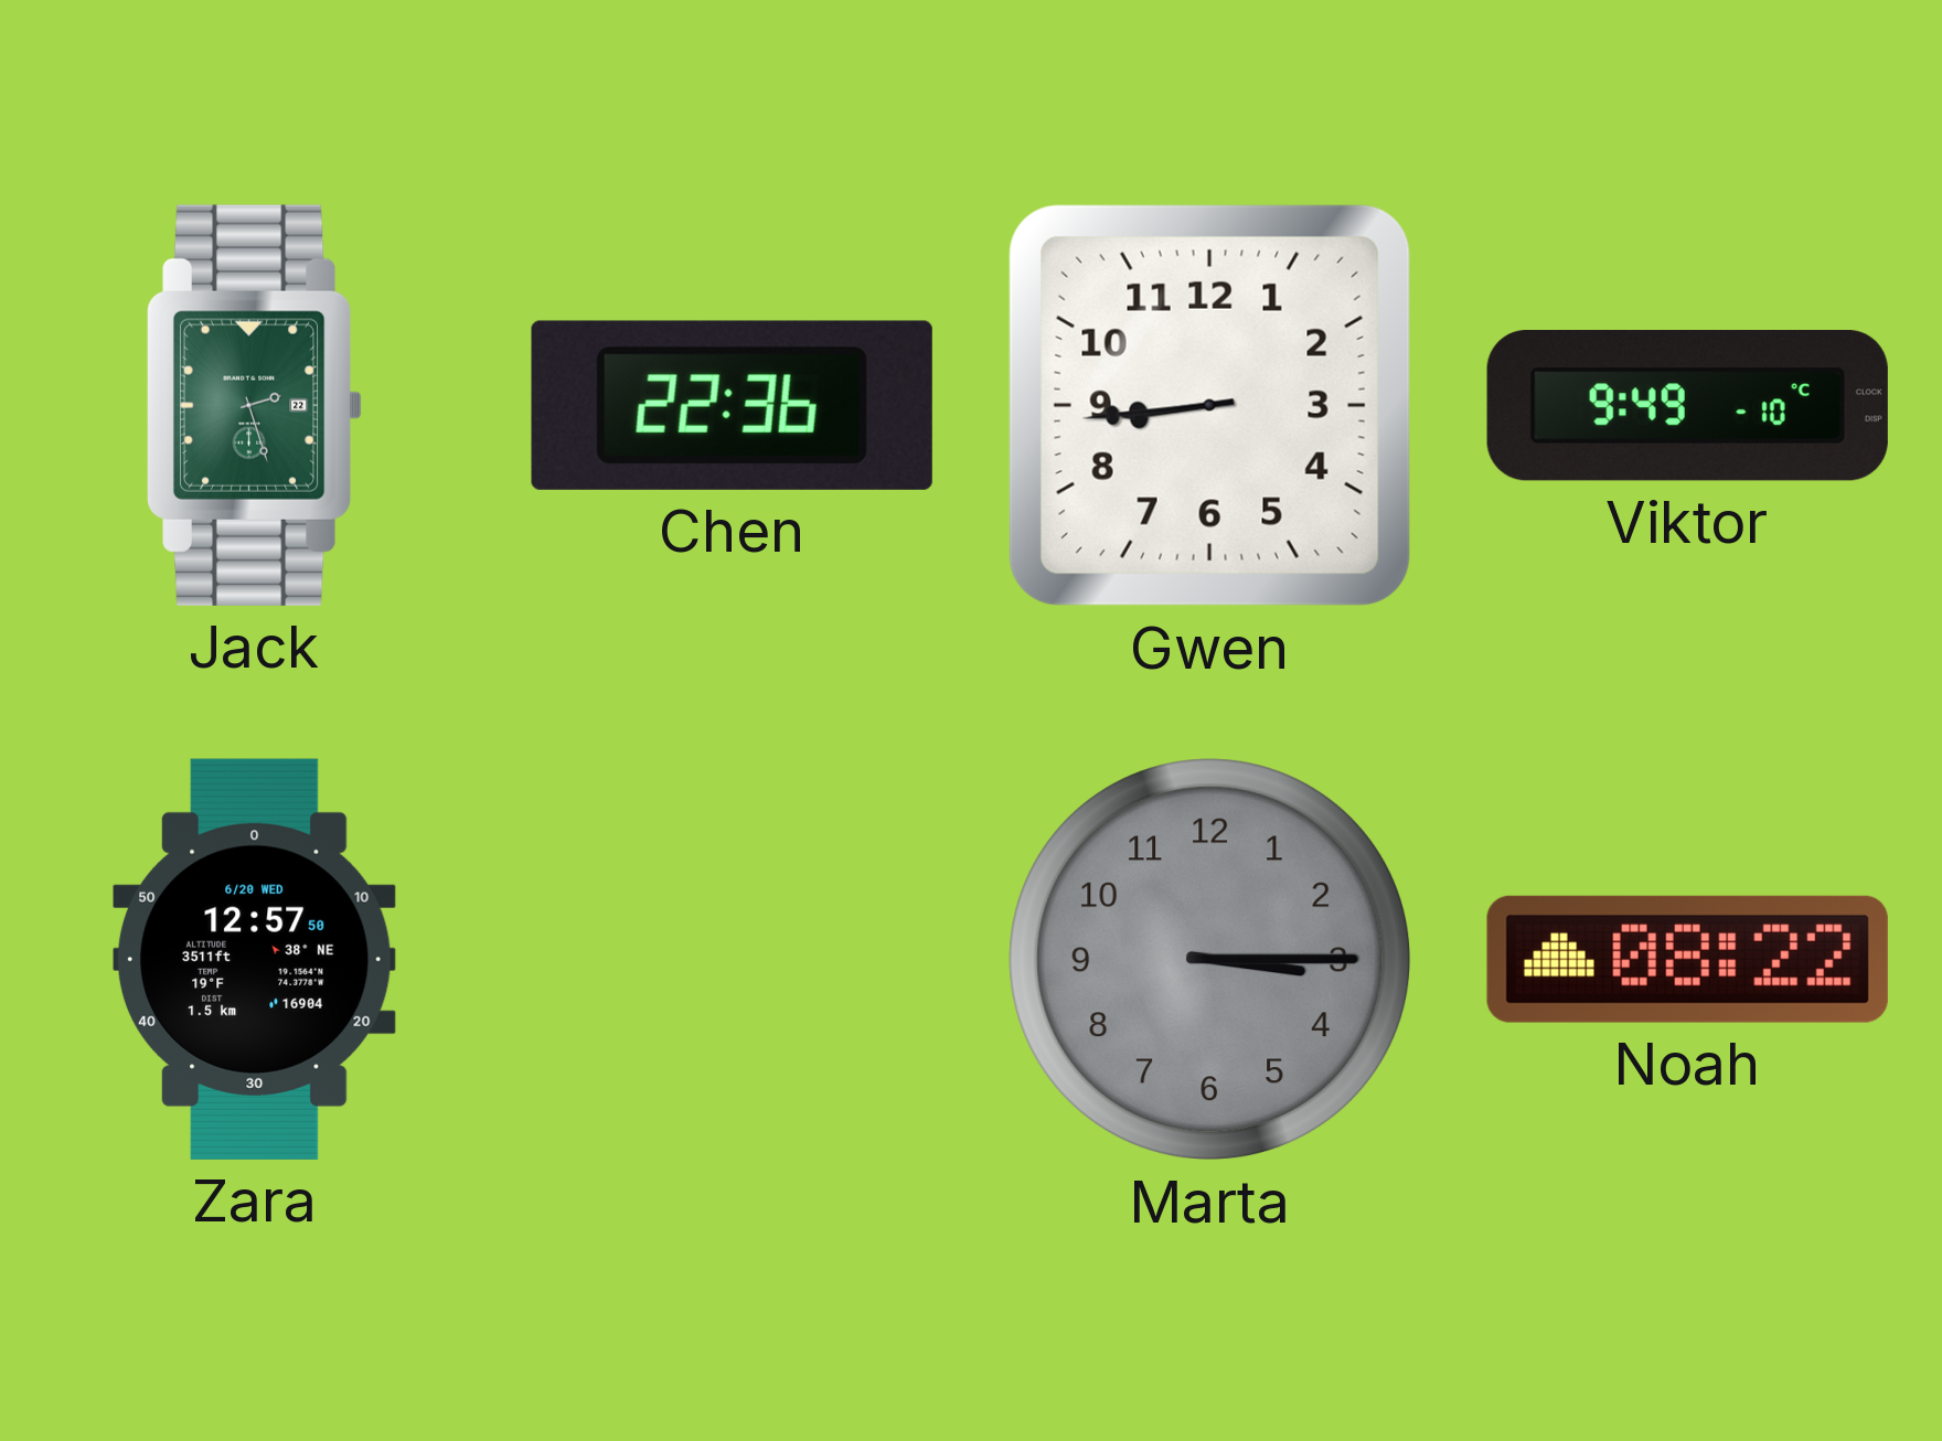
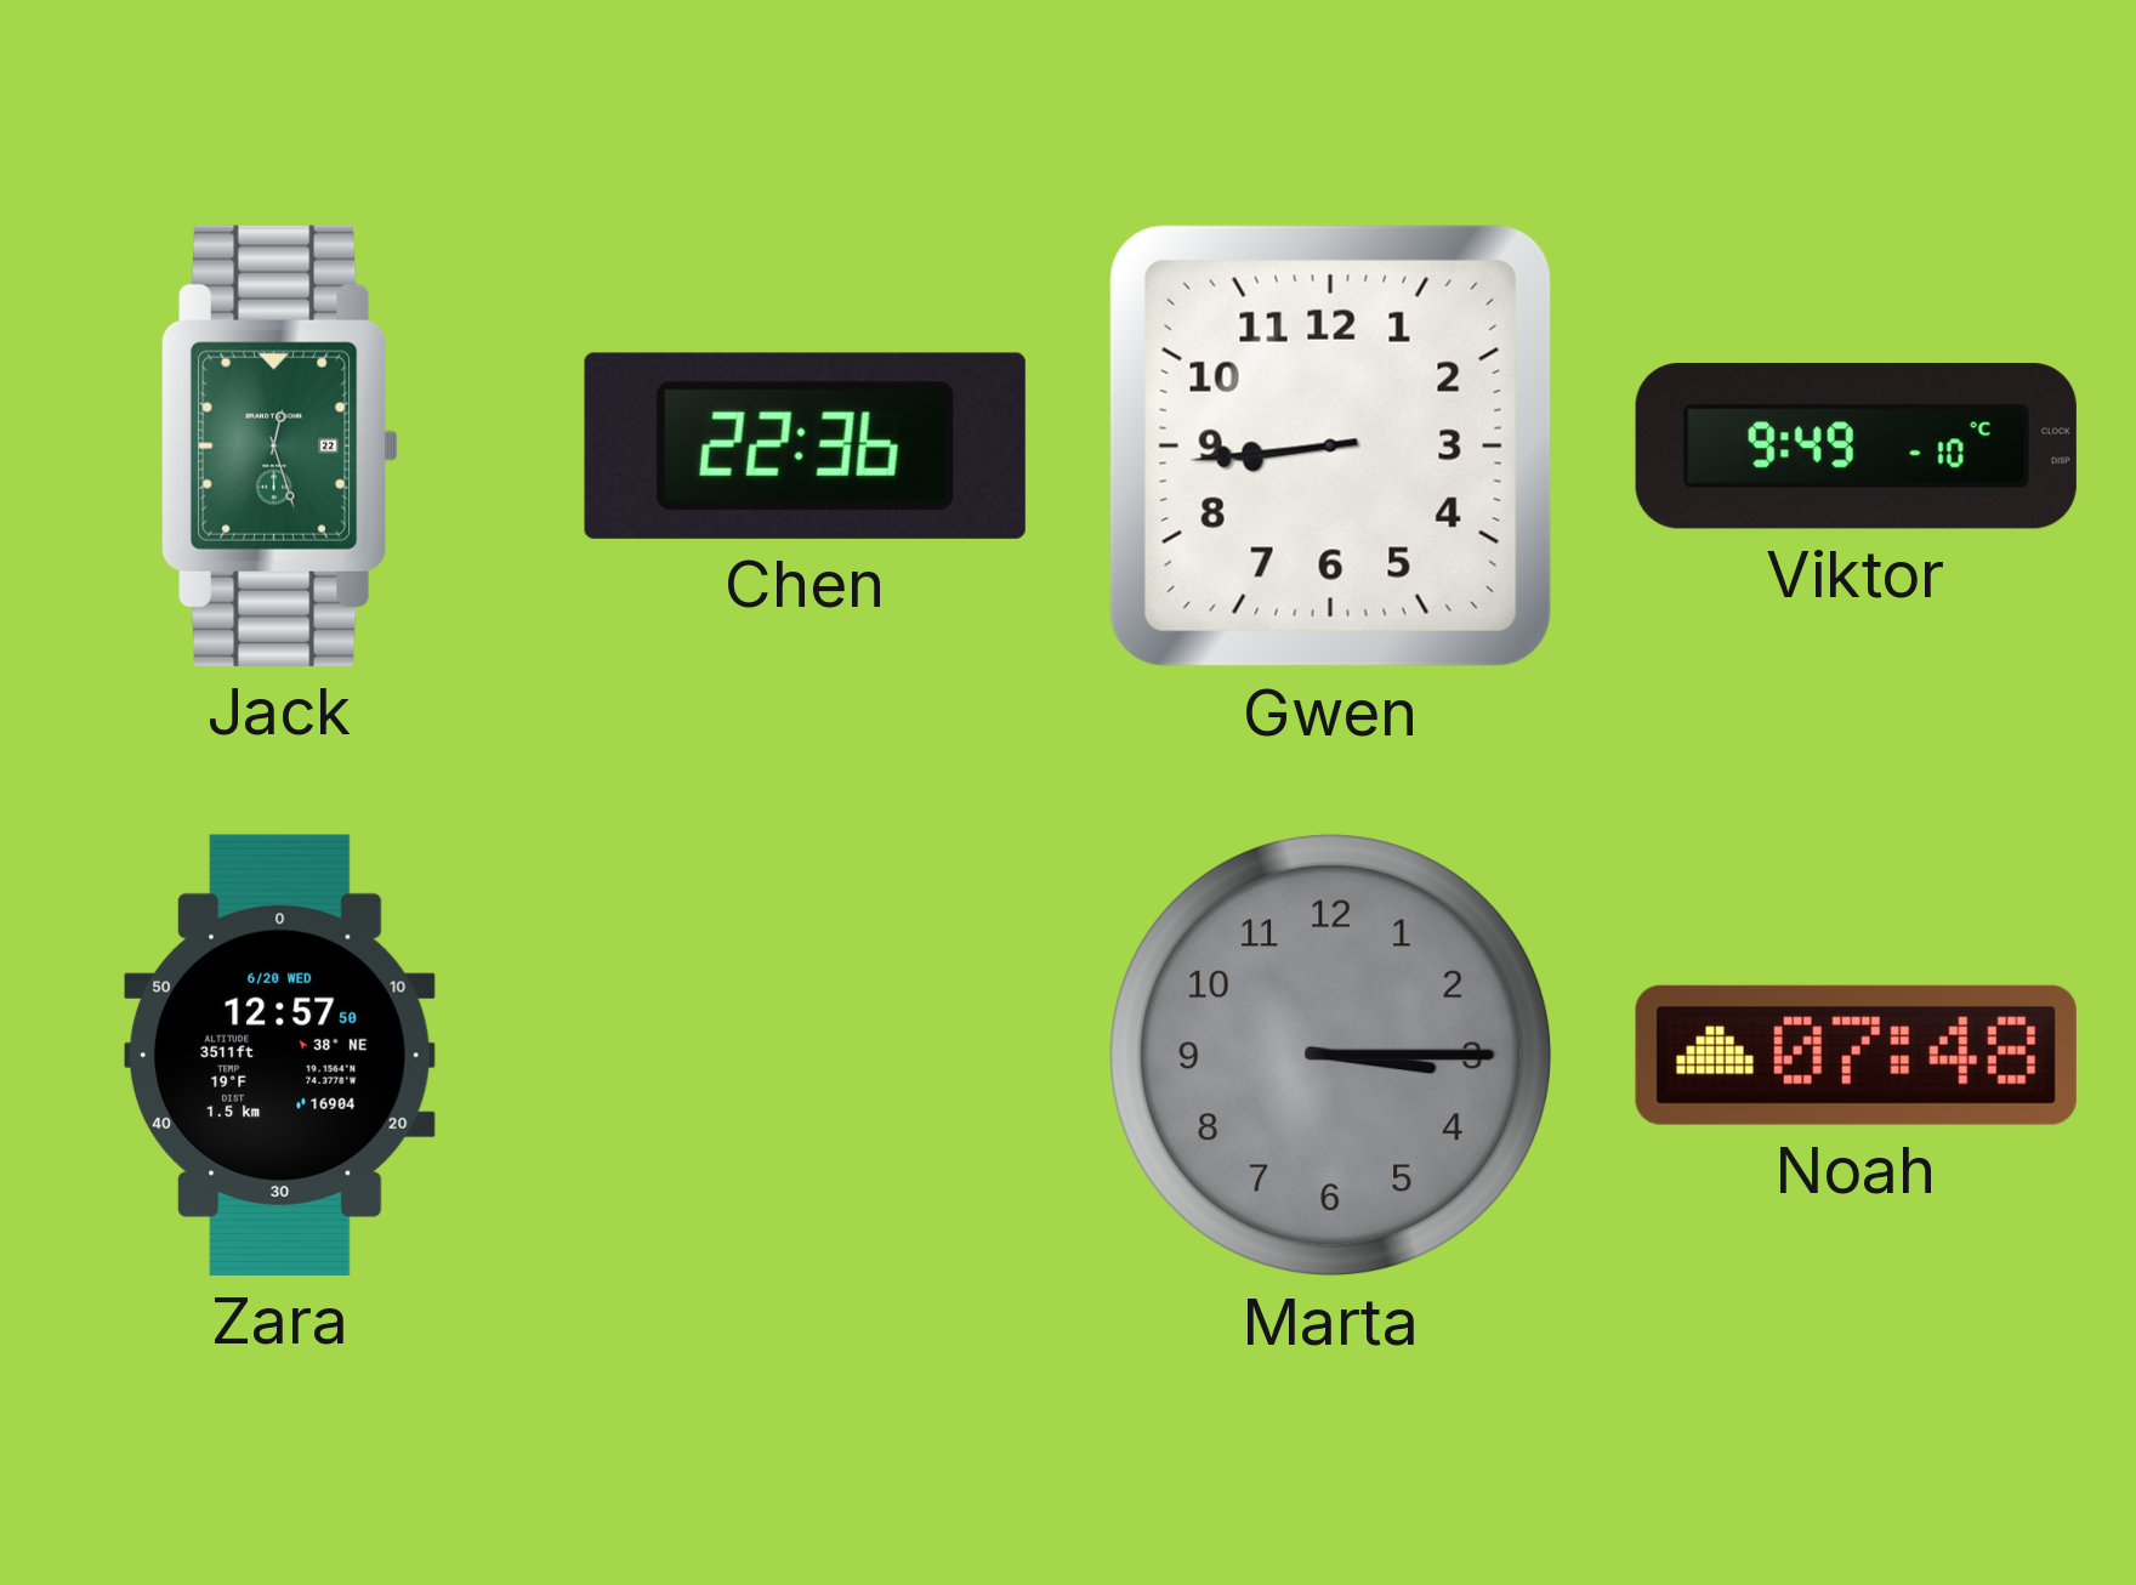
Jack: 2:27 -> 12:27 (279, 445)
Noah: 08:22 -> 07:48 (1856, 1055)
